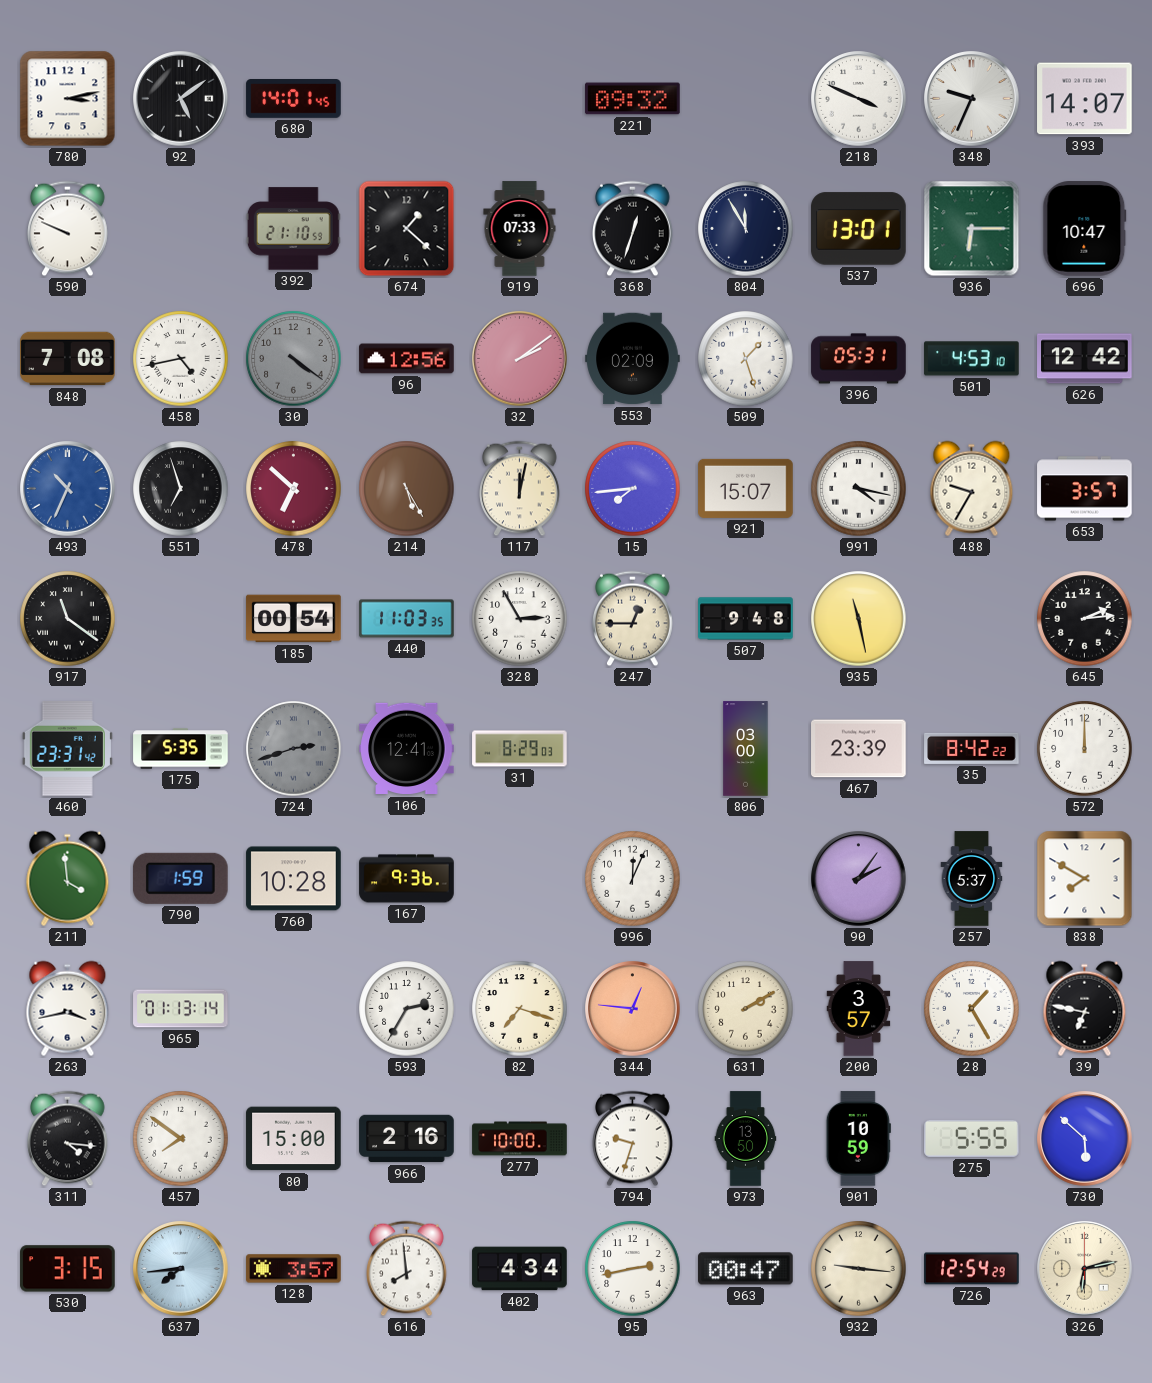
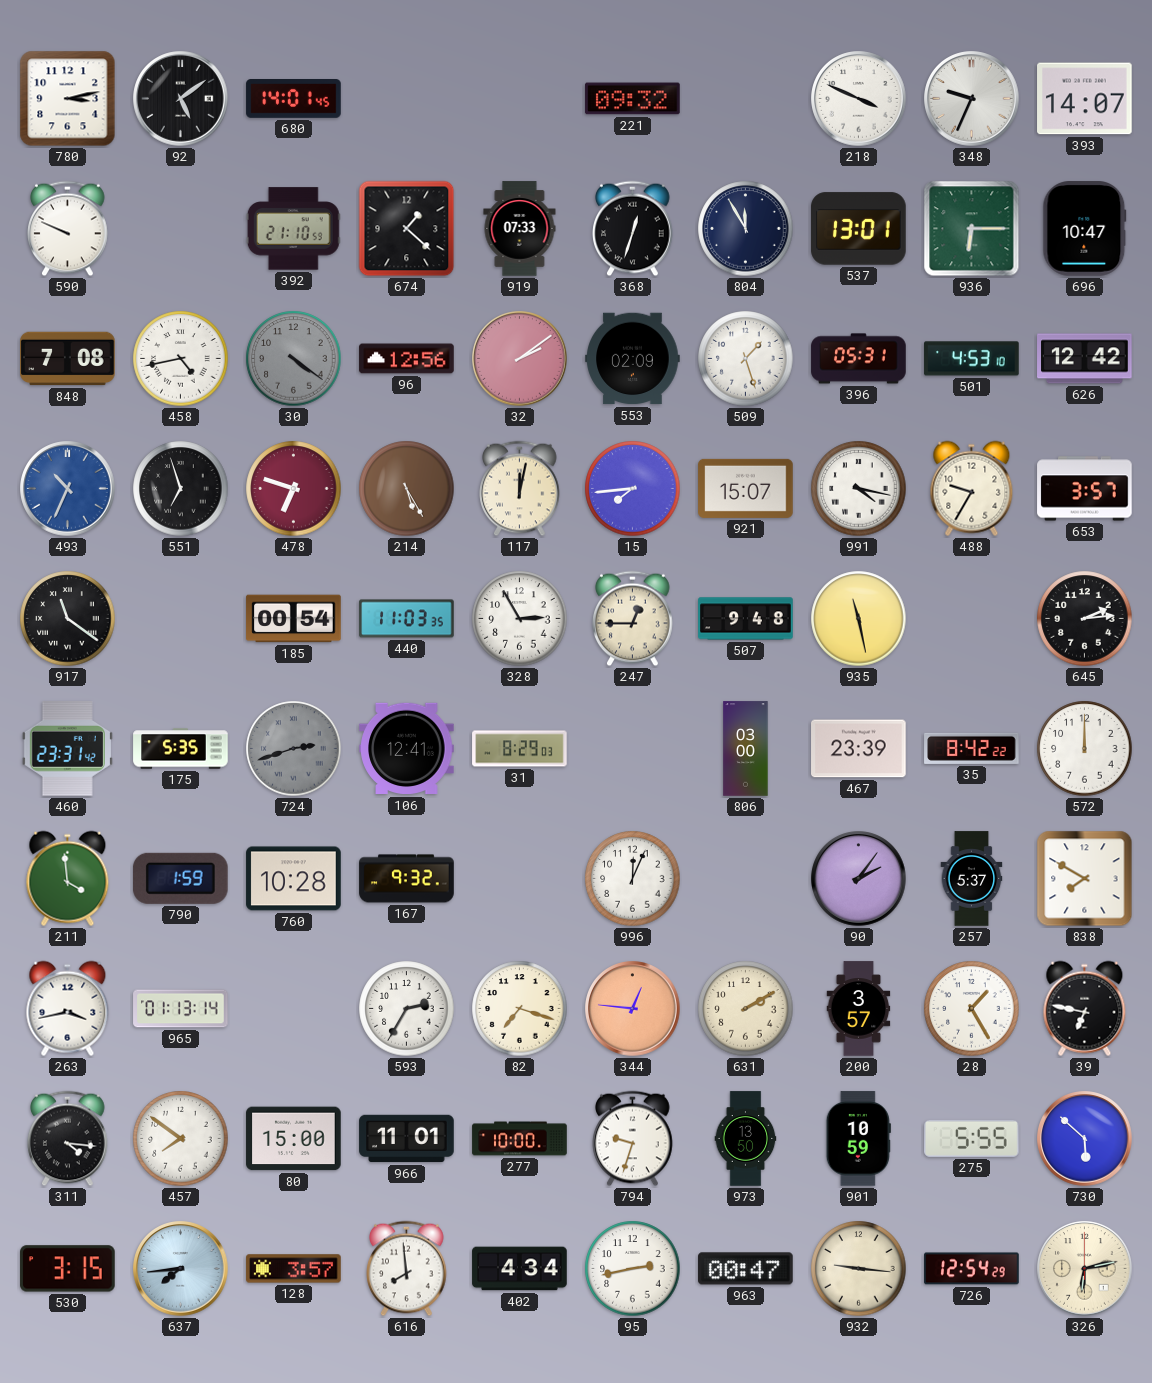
478: 6:52 -> 6:48 (294, 489)
167: 9:36 -> 9:32 (407, 879)
966: 2:16 -> 11:01 (407, 1139)
